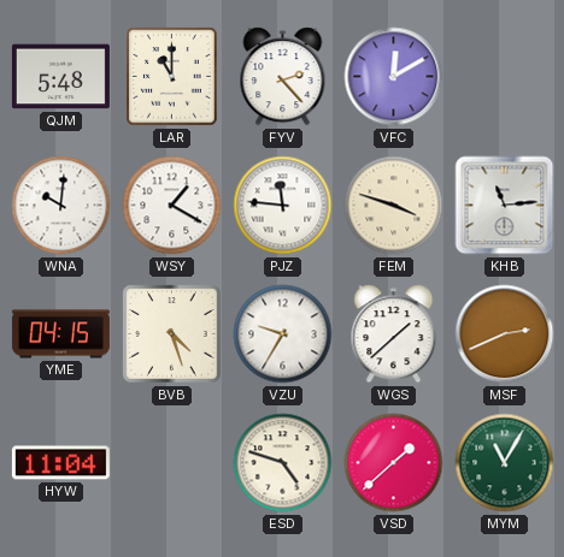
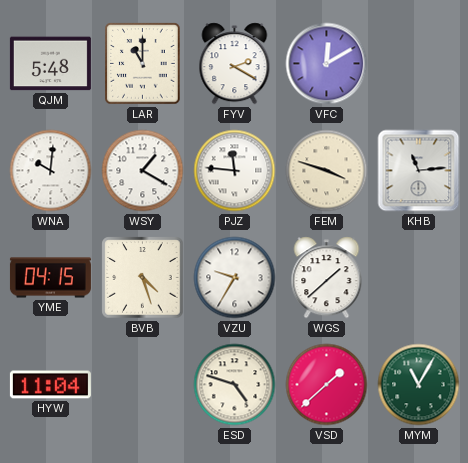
FYV: 2:23 -> 2:20 (235, 64)
MSF: 2:41 -> none (505, 334)
